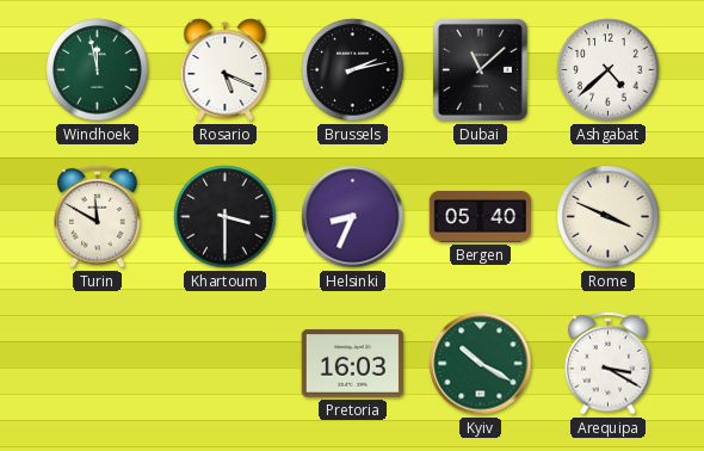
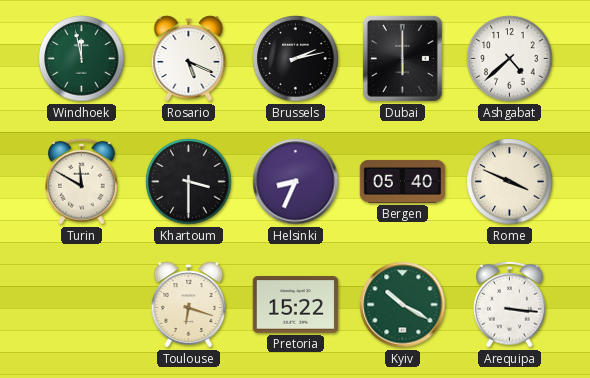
Dubai: 11:08 -> 6:00 (402, 58)
Toulouse: none -> 6:18 (189, 305)
Pretoria: 16:03 -> 15:22 (296, 305)
Arequipa: 3:20 -> 3:16 (510, 304)
